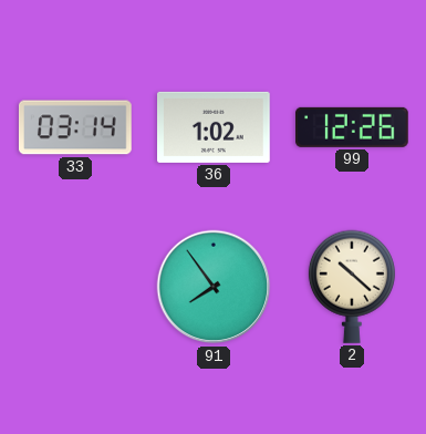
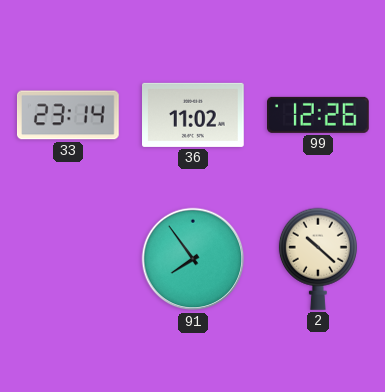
33: 03:14 -> 23:14 (69, 115)
36: 1:02 -> 11:02 (194, 115)
